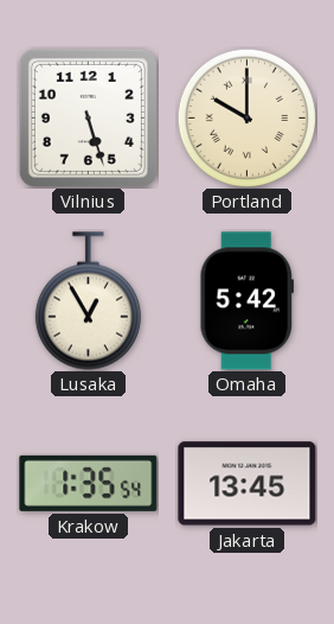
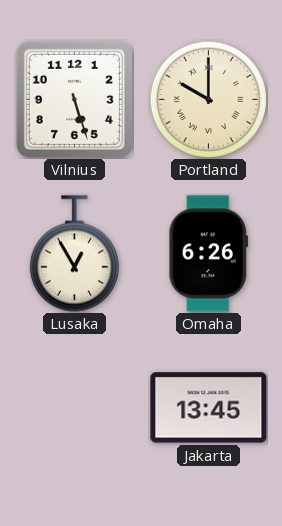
Omaha: 5:42 -> 6:26 (209, 254)
Krakow: 1:35 -> none (89, 483)
